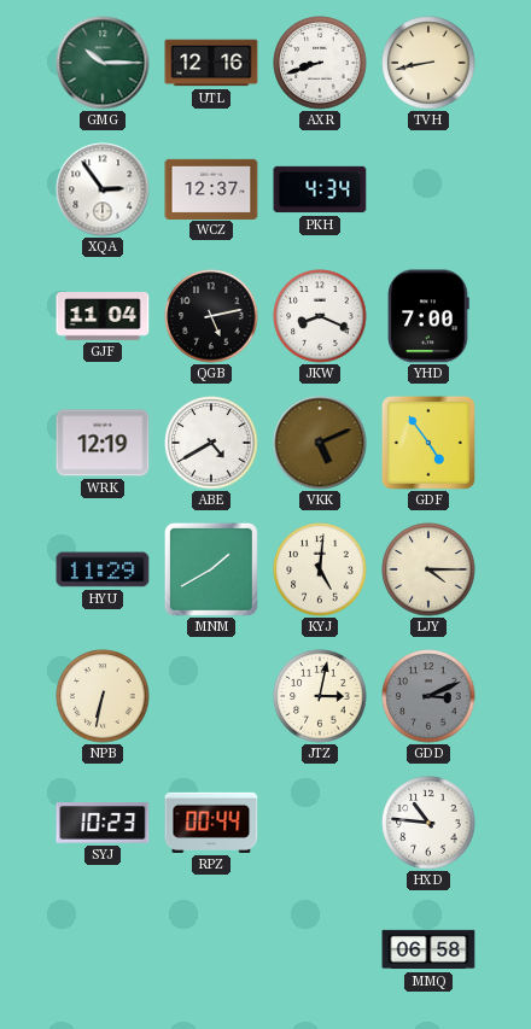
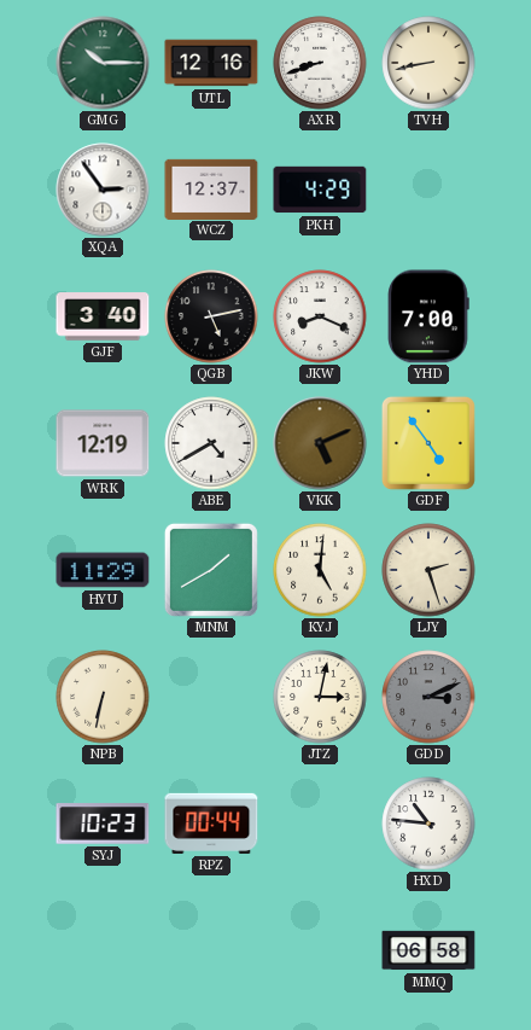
PKH: 4:34 -> 4:29 (320, 190)
GJF: 11:04 -> 3:40 (103, 316)
LJY: 4:15 -> 2:27 (428, 570)
